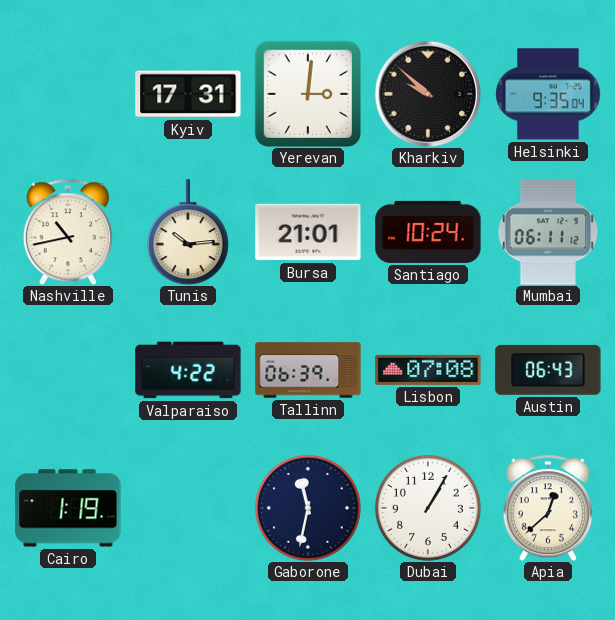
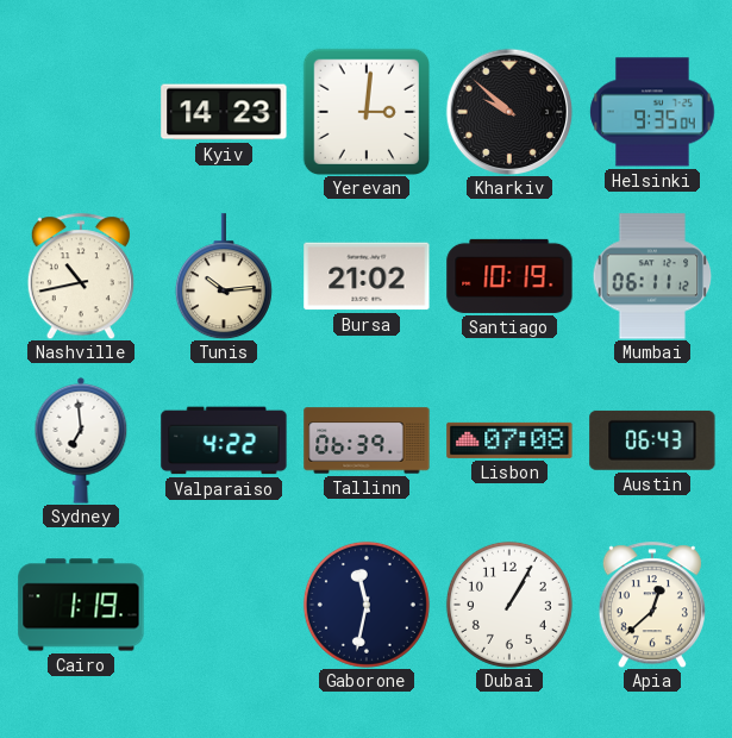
Kyiv: 17:31 -> 14:23 (224, 112)
Bursa: 21:01 -> 21:02 (367, 276)
Santiago: 10:24 -> 10:19 (509, 276)
Sydney: none -> 6:59 (81, 440)
